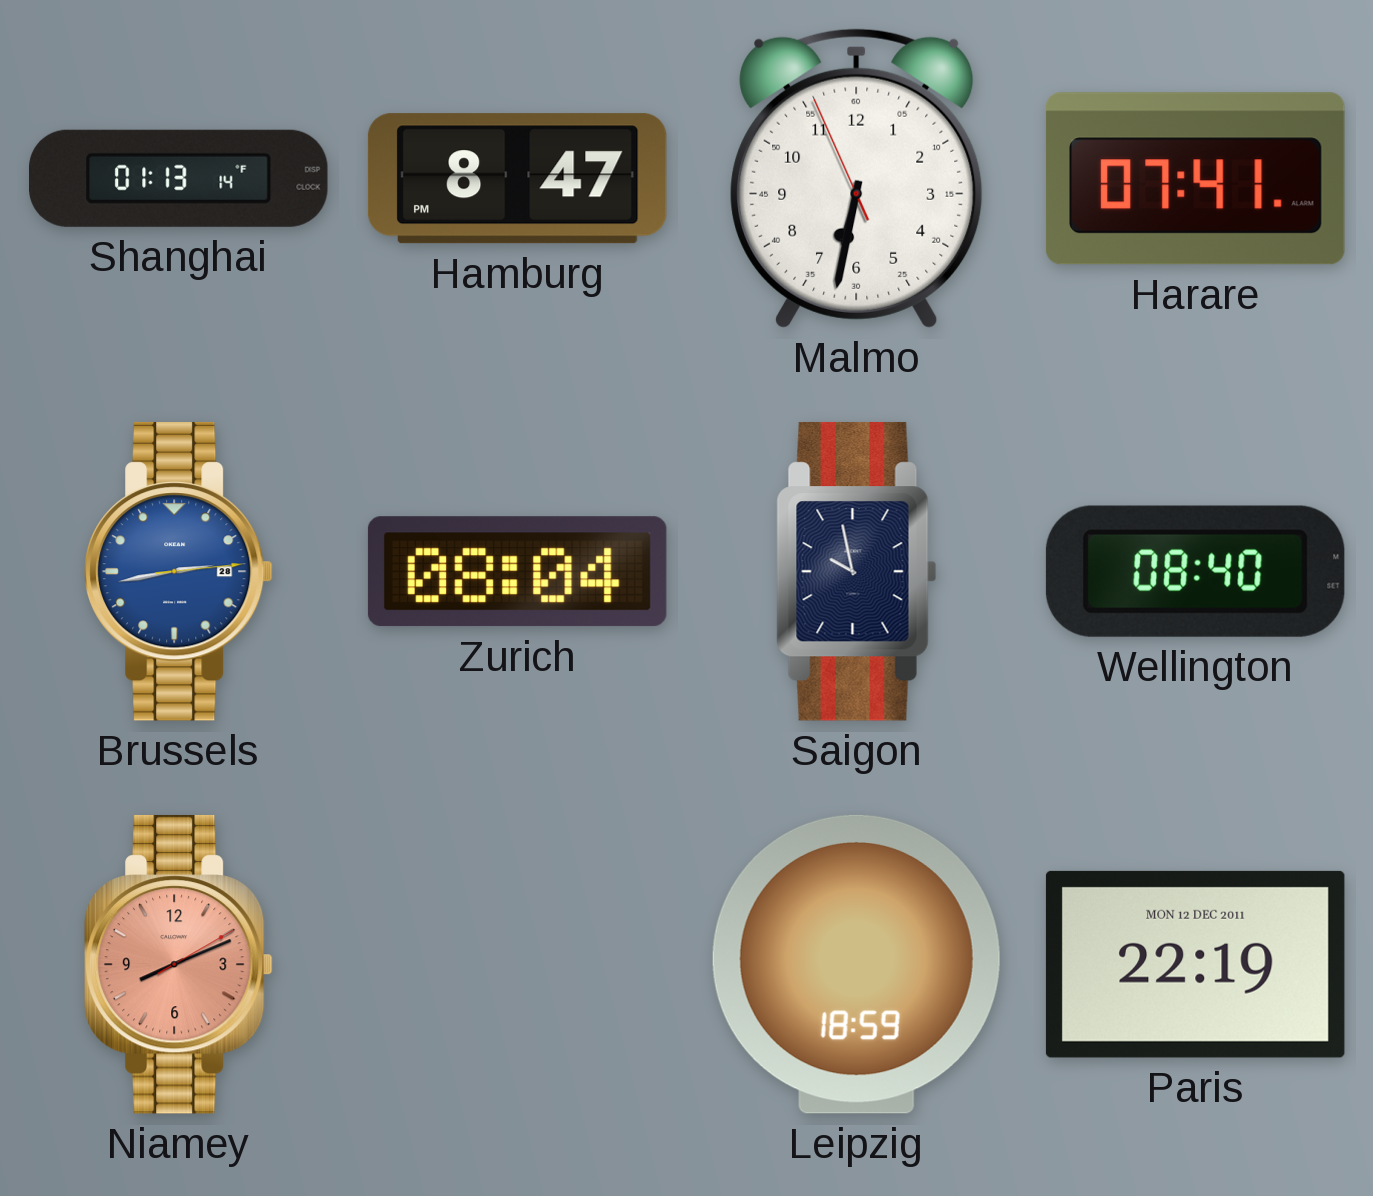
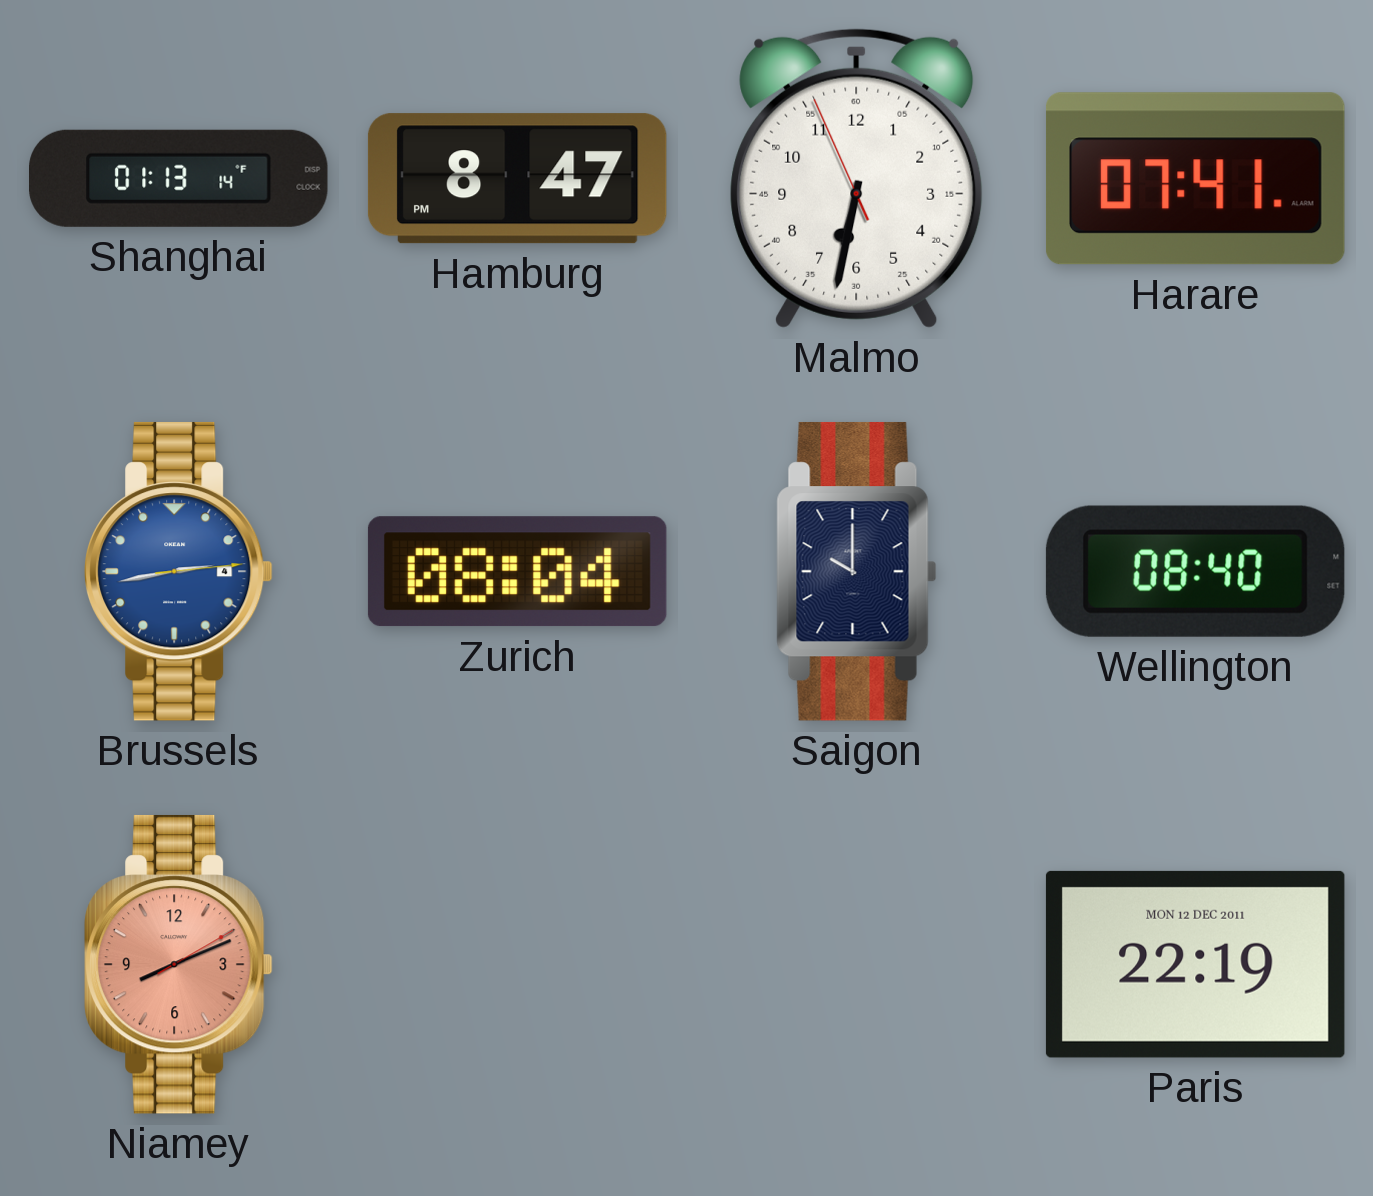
Brussels date: 28 -> 4 (178, 571)
Saigon: 9:58 -> 10:00 (857, 571)
Leipzig: 18:59 -> none (856, 964)
